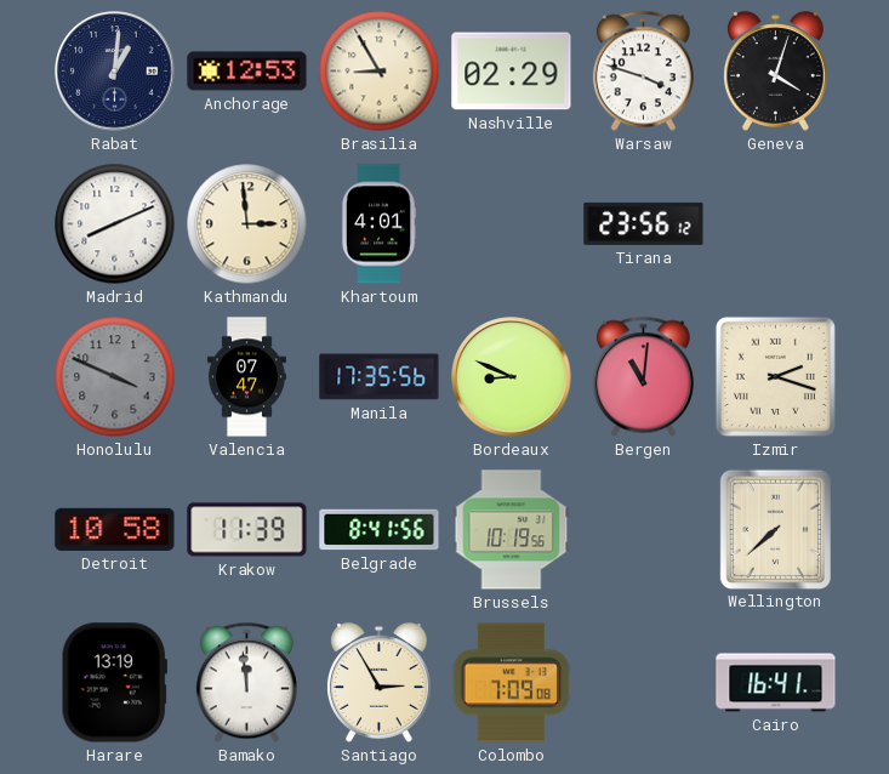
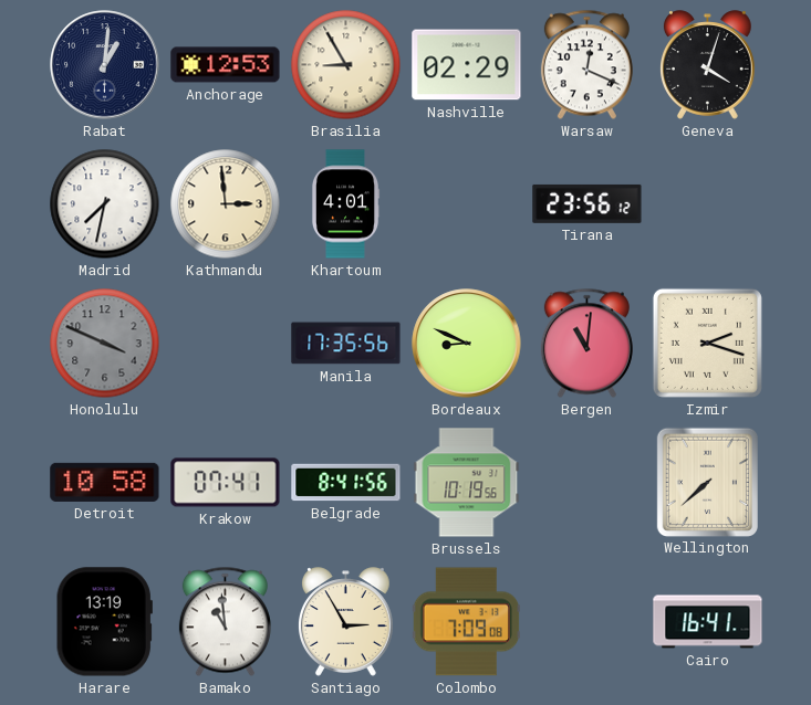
Warsaw: 3:48 -> 12:19 (586, 65)
Madrid: 8:11 -> 7:32 (105, 204)
Valencia: 07:47 -> none (246, 377)
Krakow: 11:39 -> 07:41 (226, 483)
Bamako: 11:59 -> 10:59 (225, 622)
